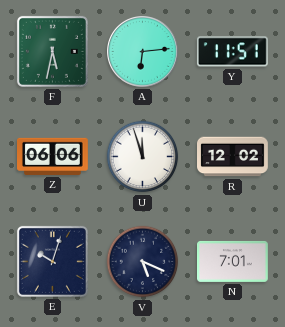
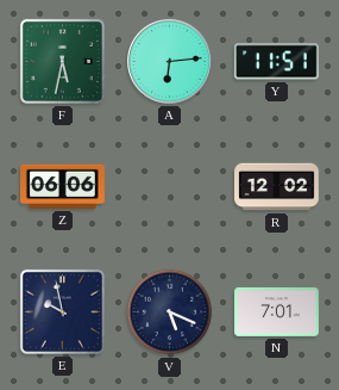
U: 11:57 -> none (143, 157)
E: 10:03 -> 9:58 (62, 311)
